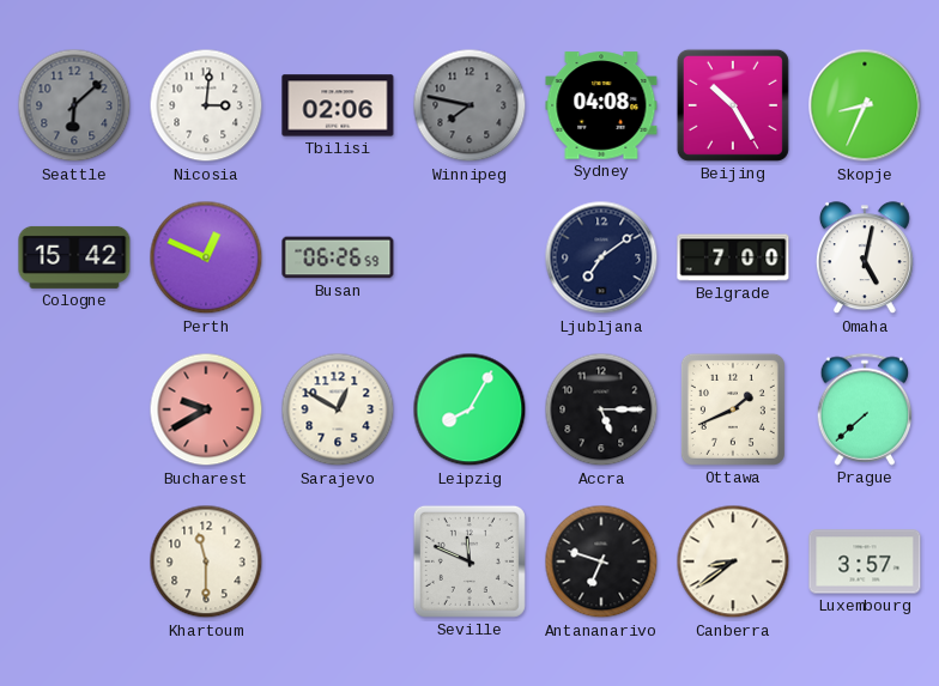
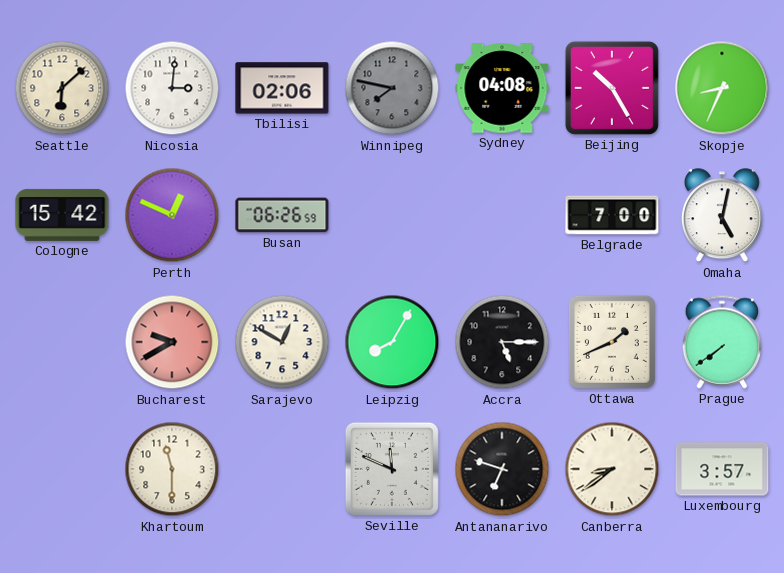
Seattle dial: grey -> cream (62, 88)
Ljubljana: 7:09 -> none (601, 257)
Prague: 7:38 -> 7:39 (722, 342)
